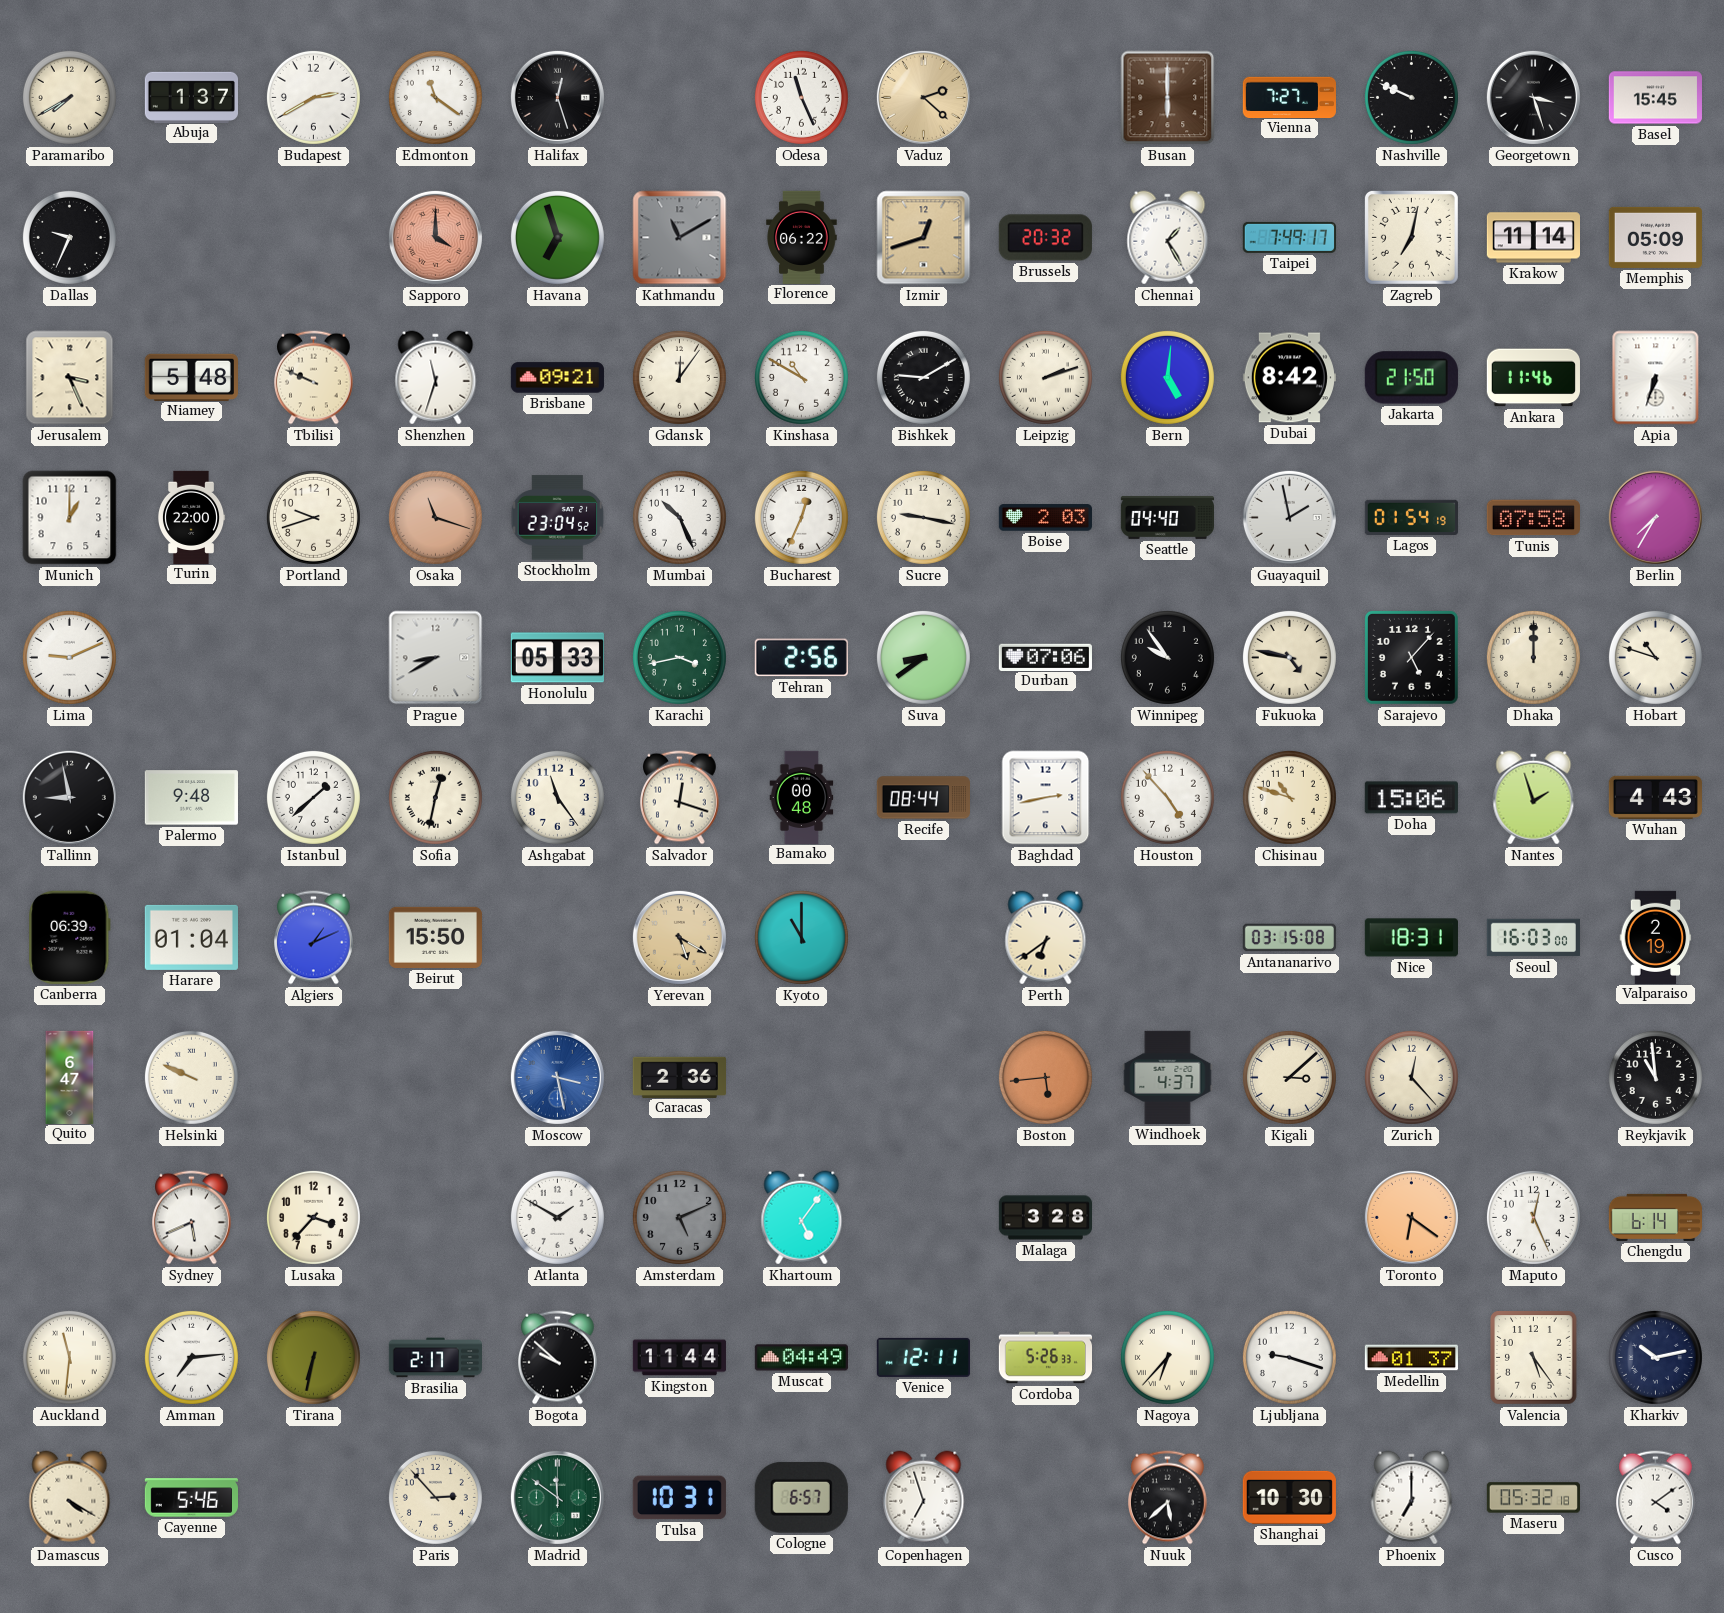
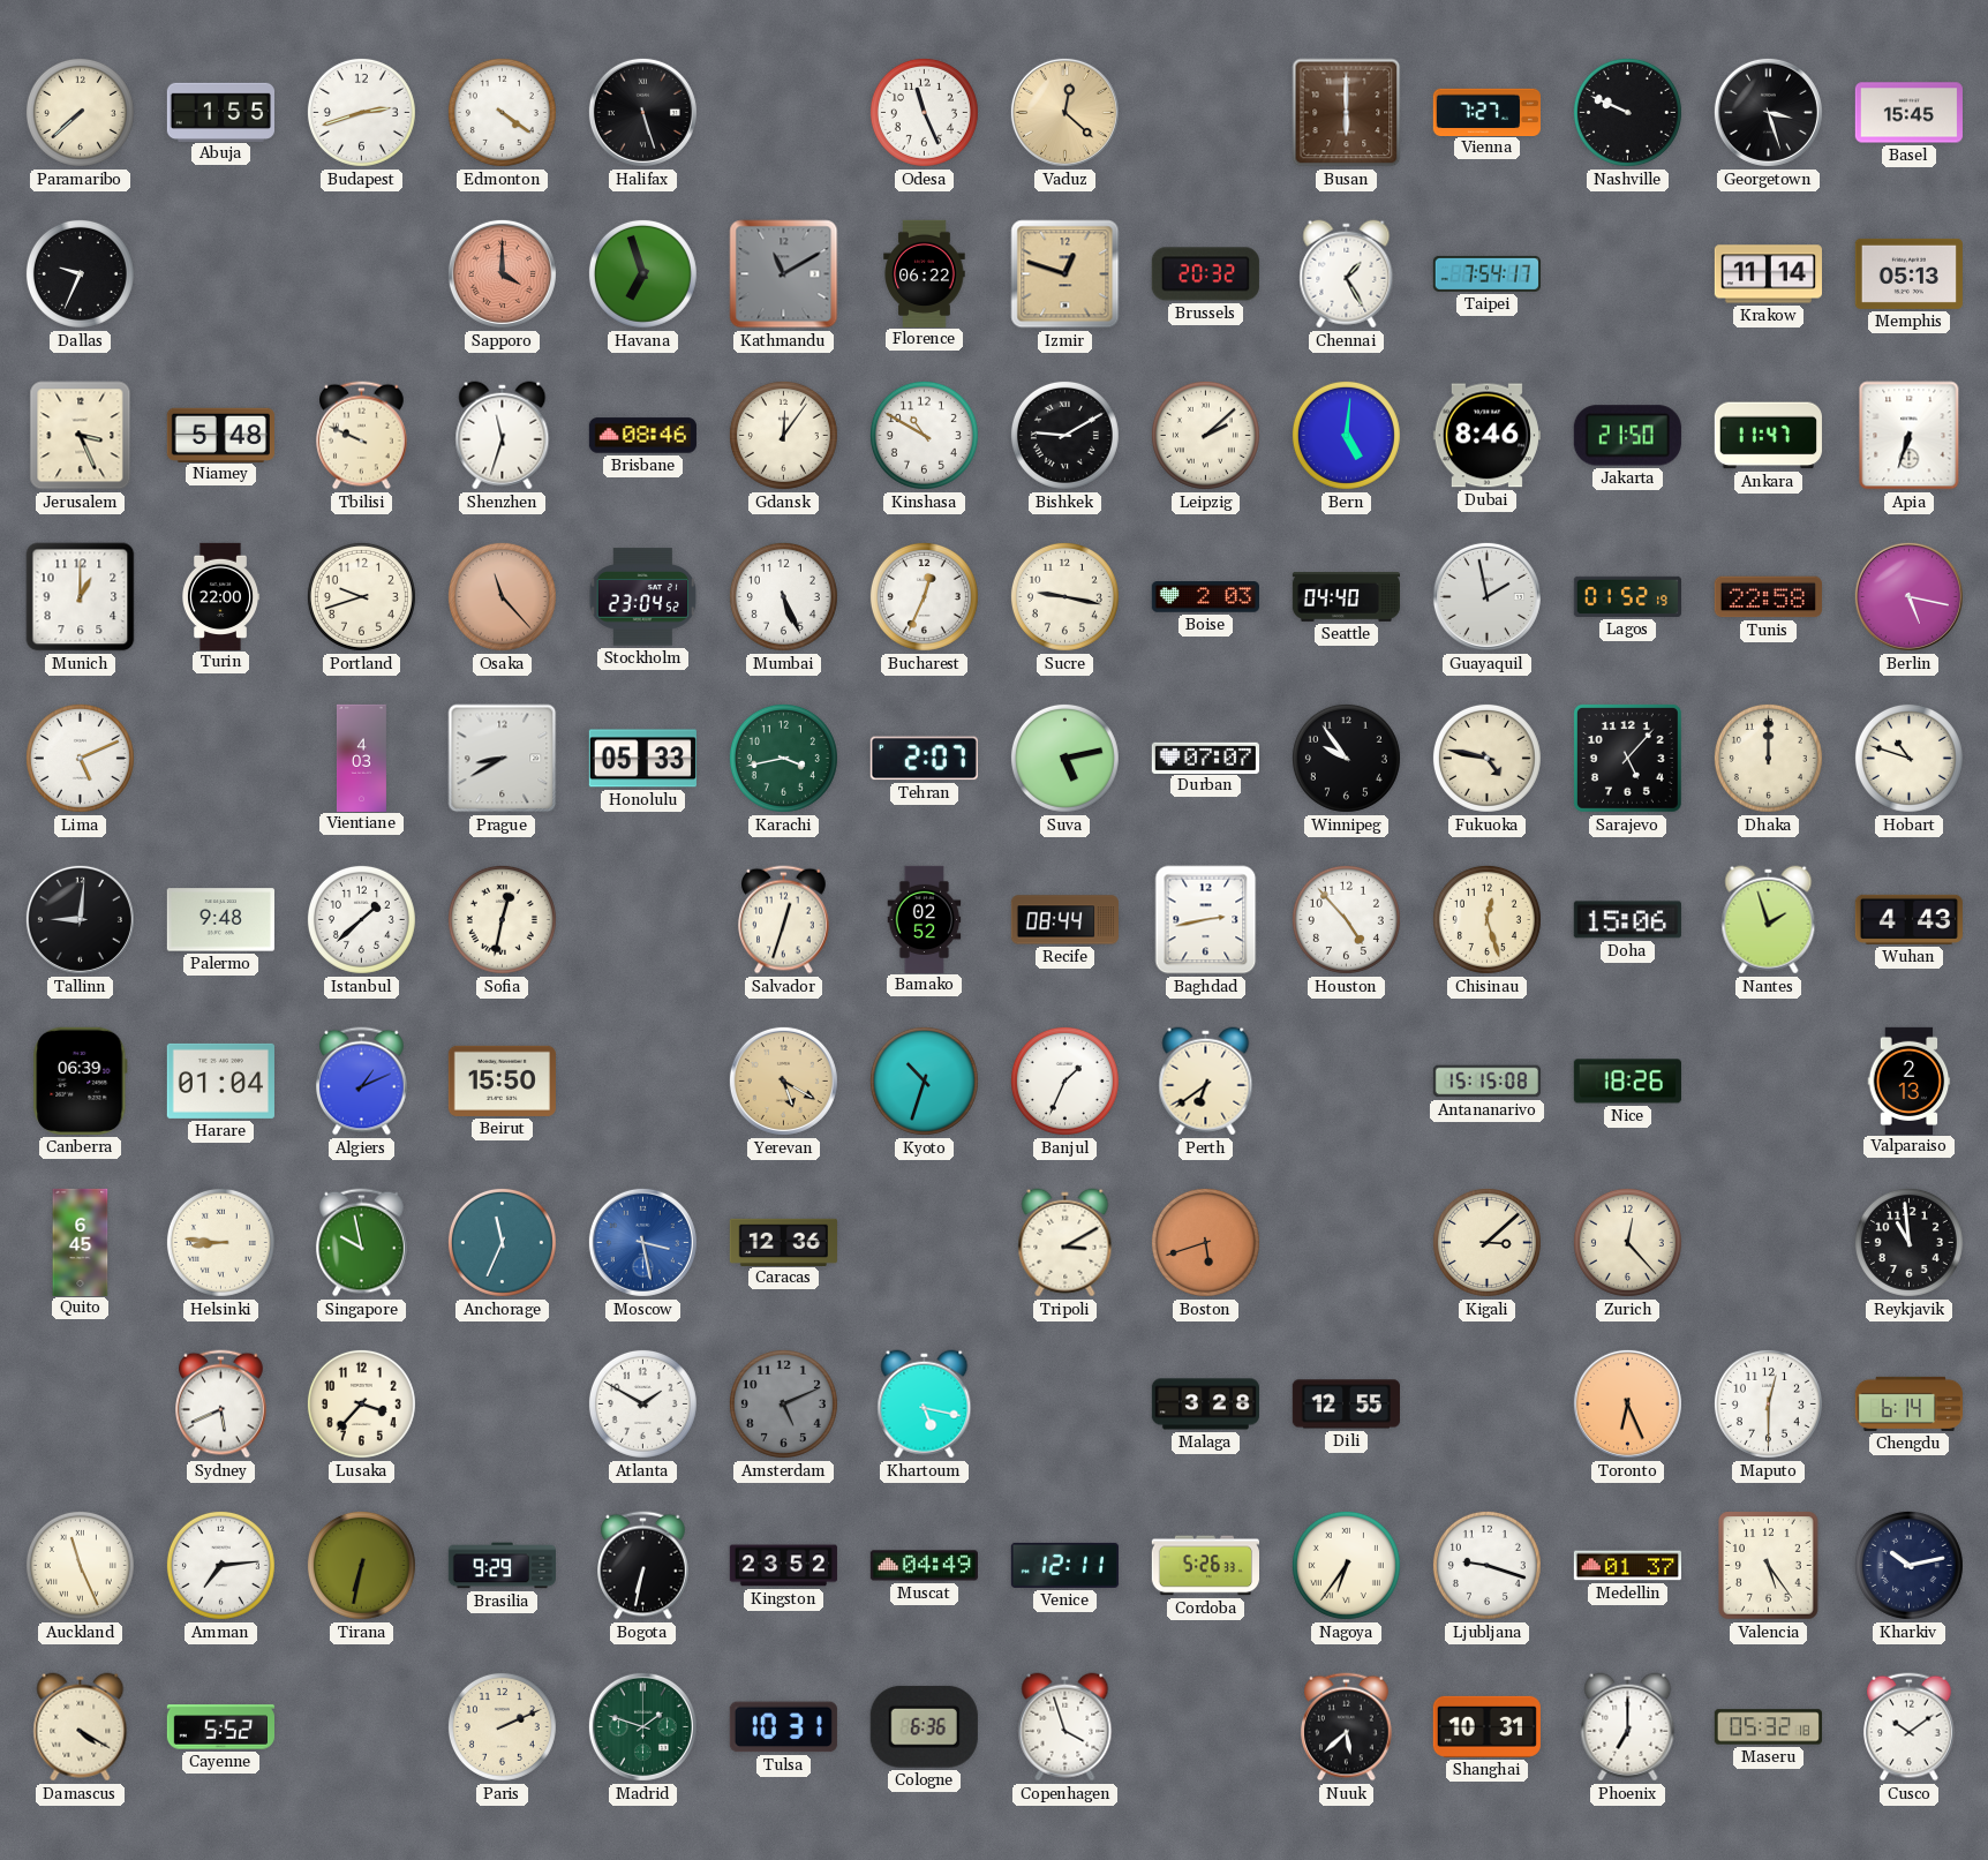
Paramaribo: 7:40 -> 7:38 (80, 112)
Abuja: 1:37 -> 1:55 (220, 112)
Budapest: 2:40 -> 2:42 (361, 112)
Edmonton: 11:21 -> 4:21 (502, 112)
Halifax: 12:27 -> 5:27 (642, 112)
Vaduz: 2:22 -> 12:22 (1064, 112)
Izmir: 12:42 -> 12:48 (1065, 274)
Taipei: 7:49 -> 7:54 (1486, 273)
Zagreb: 7:02 -> none (1411, 237)
Memphis: 05:09 -> 05:13 (1908, 273)
Brisbane: 09:21 -> 08:46 (642, 436)
Leipzig: 2:12 -> 2:08 (1205, 435)
Dubai: 8:42 -> 8:46 (1486, 436)
Ankara: 11:46 -> 11:47 (1768, 436)
Osaka: 11:18 -> 11:23 (502, 596)
Mumbai: 10:26 -> 5:26 (783, 596)
Lagos: 01:54 -> 01:52 (1627, 596)
Tunis: 07:58 -> 22:58 (1768, 597)
Berlin: 7:35 -> 5:17 (1908, 596)
Lima: 9:11 -> 5:11 (80, 758)
Vientiane: none -> 4:03 (361, 758)
Tehran: 2:56 -> 2:07 (924, 759)
Suva: 8:39 -> 5:13 (1064, 758)
Durban: 07:06 -> 07:07 (1205, 758)
Tallinn: 8:58 -> 9:01 (80, 919)
Ashgabat: 11:24 -> none (557, 797)
Salvador: 12:18 -> 12:33 (784, 920)
Bamako: 00:48 -> 02:52 (925, 919)
Chisinau: 10:48 -> 12:27 (1486, 919)
Kyoto: 11:00 -> 10:33 (924, 1080)
Banjul: none -> 1:34 (1064, 1080)
Antananarivo: 03:15 -> 15:15 (1486, 1082)
Nice: 18:31 -> 18:26 (1627, 1082)
Seoul: 16:03 -> none (1533, 938)
Valparaiso: 2:19 -> 2:13 (1910, 1080)
Quito: 6:47 -> 6:45 (81, 1242)
Helsinki: 9:49 -> 8:46 (220, 1242)
Singapore: none -> 9:58 (362, 1243)
Anchorage: none -> 11:34 (502, 1242)
Caracas: 2:36 -> 12:36 (783, 1242)
Tripoli: none -> 3:10 (1065, 1243)
Boston: 5:44 -> 5:42 (1205, 1242)
Windhoek: 4:37 -> none (1168, 1077)
Khartoum: 5:06 -> 5:17 (925, 1405)
Dili: none -> 12:55 (1346, 1405)
Toronto: 6:21 -> 6:26 (1627, 1403)
Maputo: 12:26 -> 12:30 (1768, 1403)
Auckland: 11:31 -> 11:26 (80, 1565)
Brasilia: 2:17 -> 9:29 (502, 1566)
Bogota: 9:52 -> 6:32 (643, 1566)
Kingston: 11:44 -> 23:52 (783, 1566)
Nagoya: 6:37 -> 6:36 (1346, 1565)
Cayenne: 5:46 -> 5:52 (220, 1727)
Paris: 2:53 -> 2:11 (502, 1726)
Madrid: 11:51 -> 1:48 (642, 1726)
Cologne: 6:57 -> 6:36 (924, 1726)
Copenhagen: 6:57 -> 3:57 (1065, 1727)
Shanghai: 10:30 -> 10:31 (1486, 1726)
Cusco: 4:09 -> 10:09 (1910, 1727)
